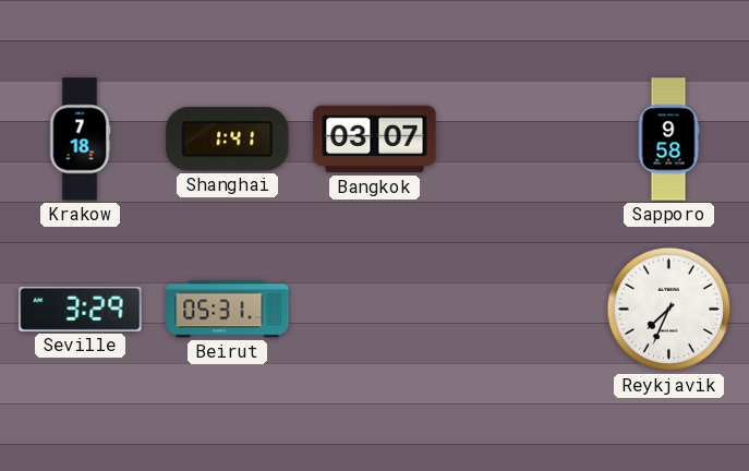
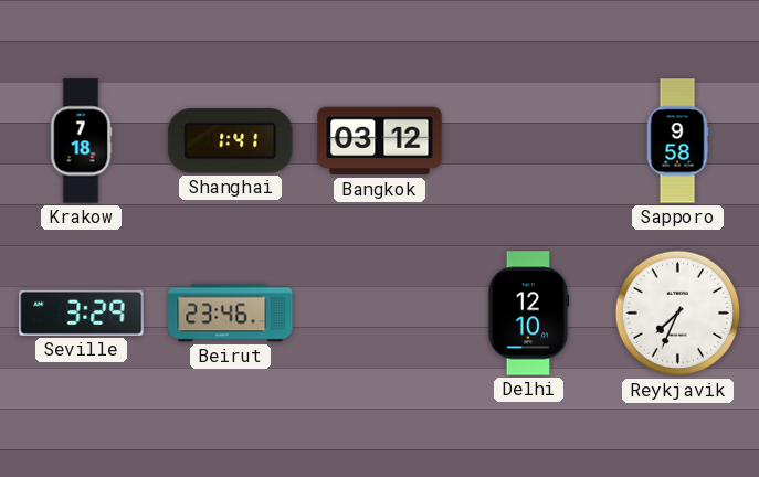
Bangkok: 03:07 -> 03:12 (380, 141)
Beirut: 05:31 -> 23:46 (231, 314)
Delhi: none -> 12:10 (528, 314)
